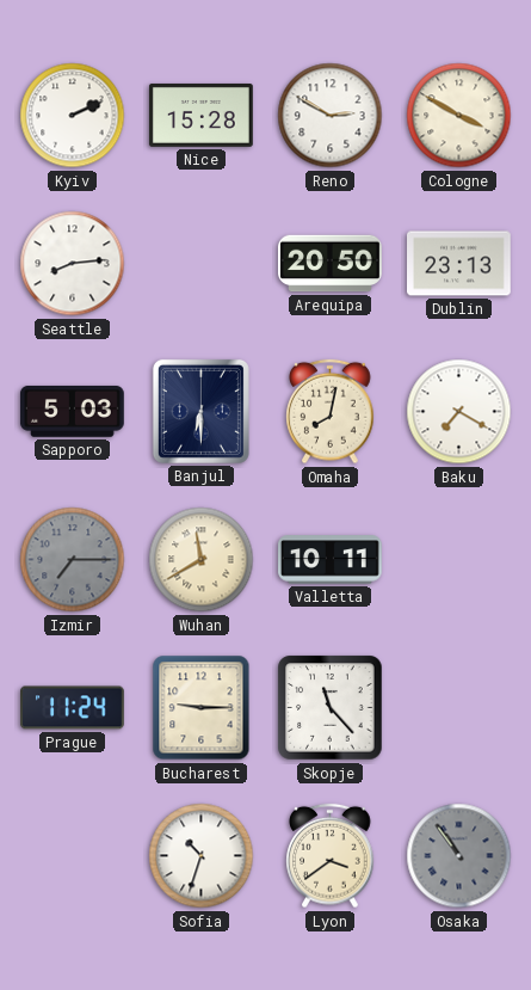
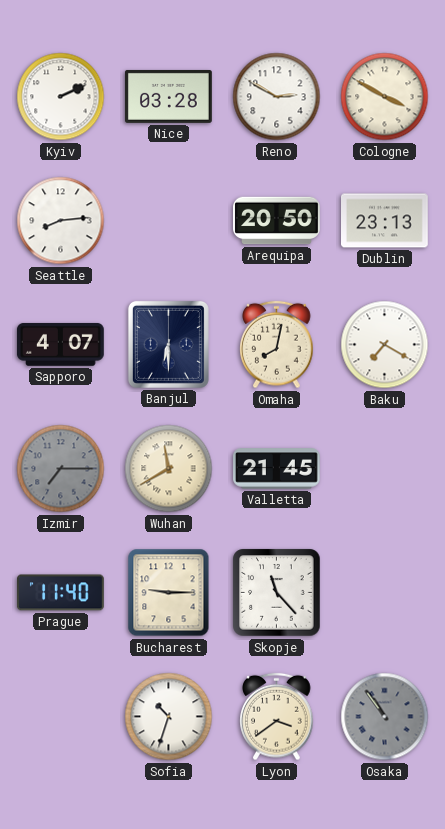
Nice: 15:28 -> 03:28 (169, 96)
Sapporo: 5:03 -> 4:07 (60, 344)
Valletta: 10:11 -> 21:45 (277, 469)
Prague: 11:24 -> 11:40 (61, 593)
